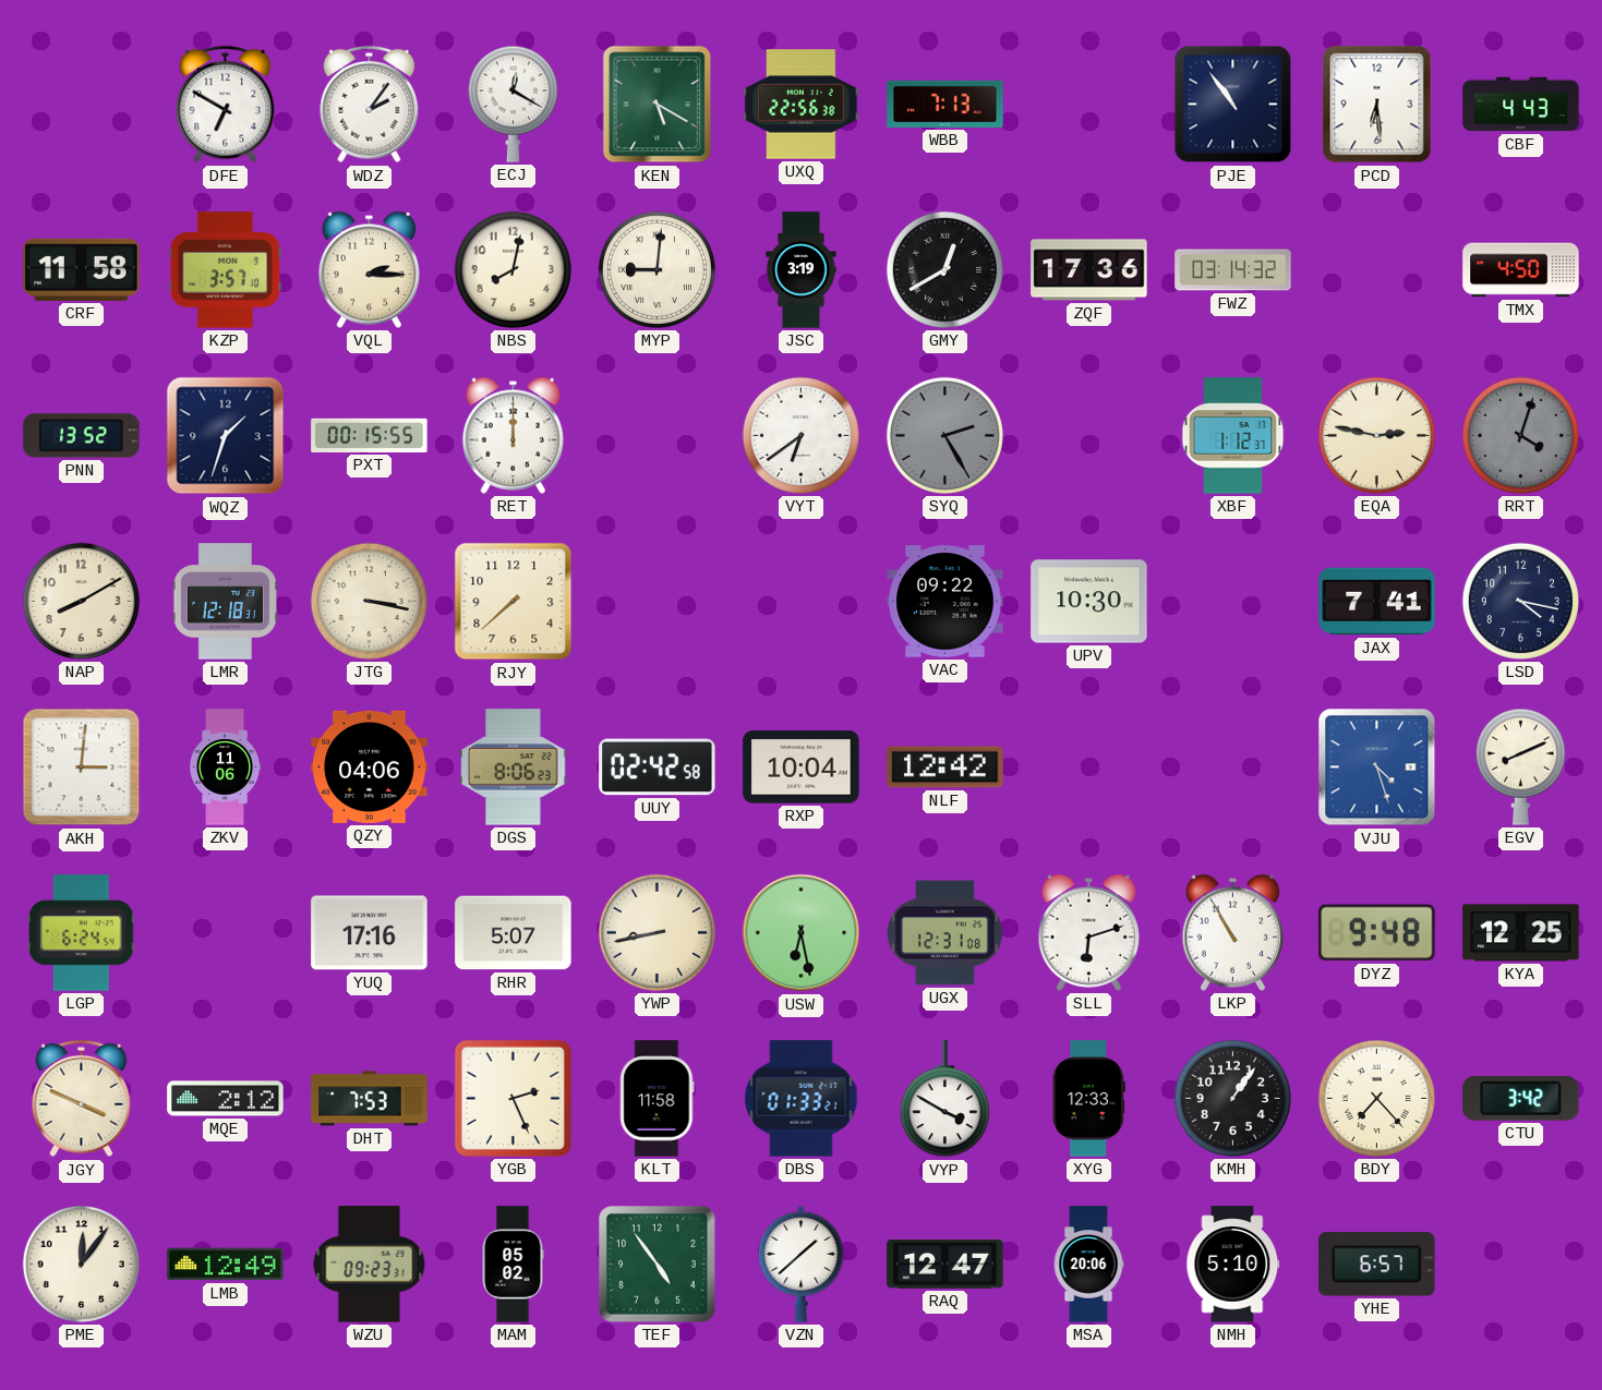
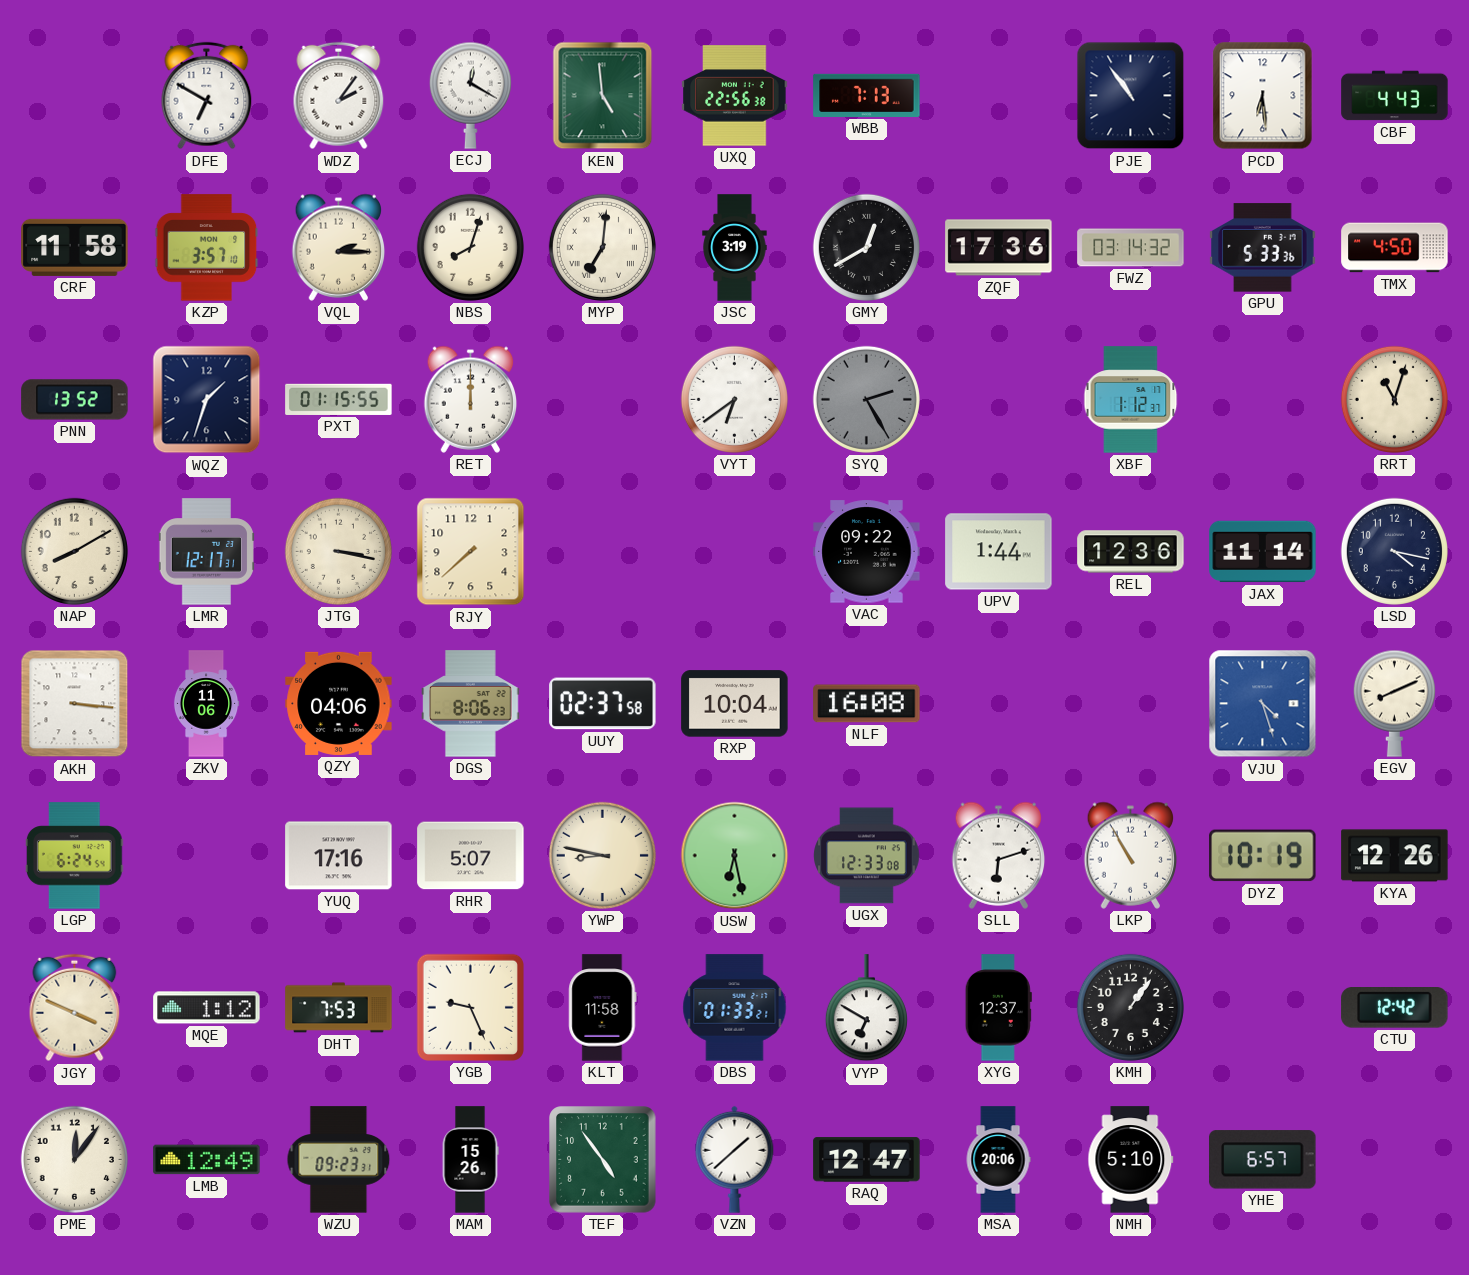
KEN: 5:20 -> 4:59 (603, 96)
NBS: 8:02 -> 8:03 (470, 247)
MYP: 9:01 -> 7:01 (602, 247)
GPU: none -> 5:33 (1263, 248)
PXT: 00:15 -> 01:15 (339, 399)
EQA: 2:47 -> none (1376, 435)
RRT: 4:03 -> 11:03 (1394, 399)
RRT dial: grey -> cream (1394, 399)
LMR: 12:18 -> 12:17 (206, 552)
UPV: 10:30 -> 1:44 (999, 552)
REL: none -> 12:36 (1131, 552)
JAX: 7:41 -> 11:14 (1263, 552)
AKH: 3:01 -> 3:16 (75, 704)
UUY: 02:42 -> 02:37 (603, 704)
NLF: 12:42 -> 16:08 (867, 704)
YWP: 8:43 -> 8:47 (602, 855)
UGX: 12:31 -> 12:33 (867, 856)
DYZ: 9:48 -> 10:19 (1263, 856)
KYA: 12:25 -> 12:26 (1395, 856)
MQE: 2:12 -> 1:12 (207, 1008)
YGB: 2:26 -> 9:26 (470, 1007)
VYP: 3:50 -> 6:50 (866, 1008)
XYG: 12:33 -> 12:37 (998, 1008)
BDY: 7:23 -> none (1376, 1098)
CTU: 3:42 -> 12:42 (1395, 1008)
MAM: 05:02 -> 15:26 (470, 1160)
